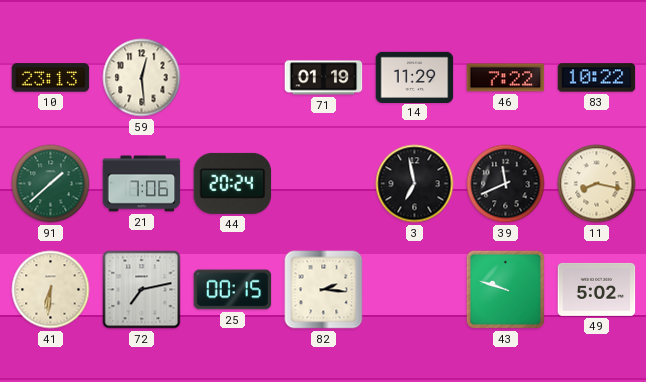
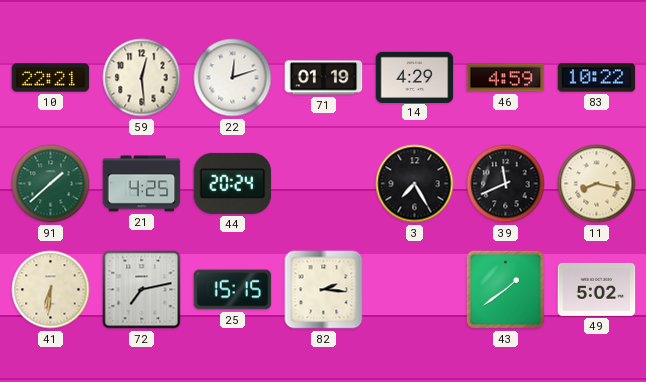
10: 23:13 -> 22:21 (51, 78)
22: none -> 12:12 (233, 78)
14: 11:29 -> 4:29 (415, 77)
46: 7:22 -> 4:59 (506, 78)
21: 7:06 -> 4:25 (142, 184)
3: 6:58 -> 7:25 (415, 184)
25: 00:15 -> 15:15 (233, 290)
43: 9:48 -> 1:39 (505, 289)
